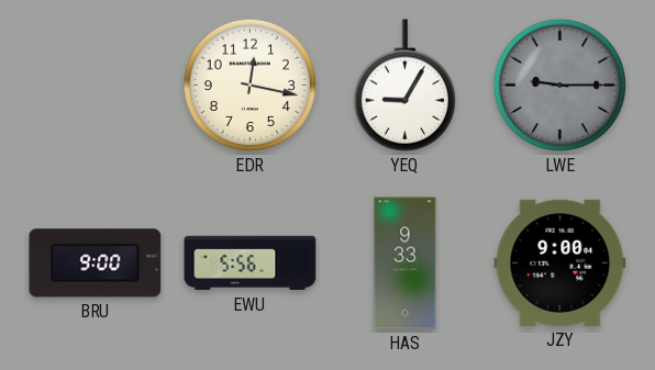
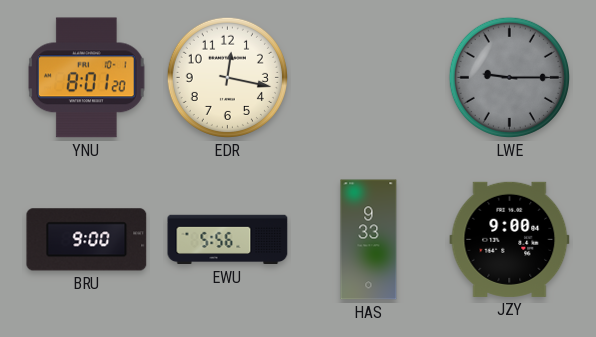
YNU: none -> 8:01 (87, 78)
YEQ: 9:05 -> none (404, 86)
